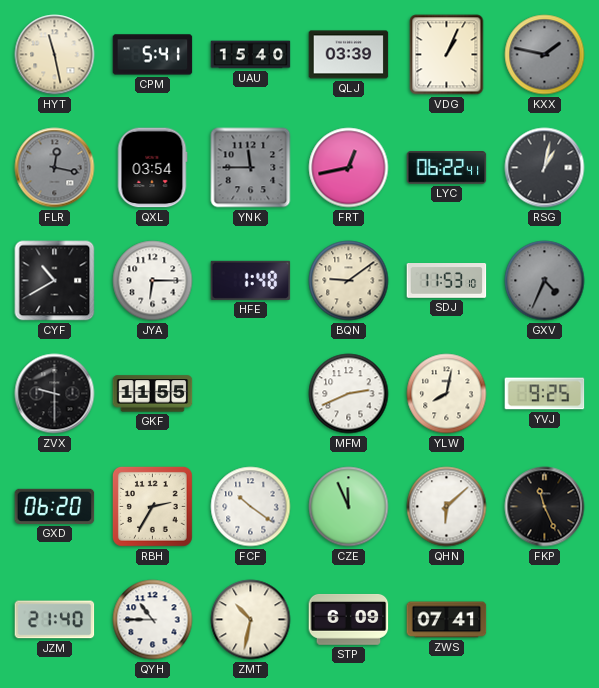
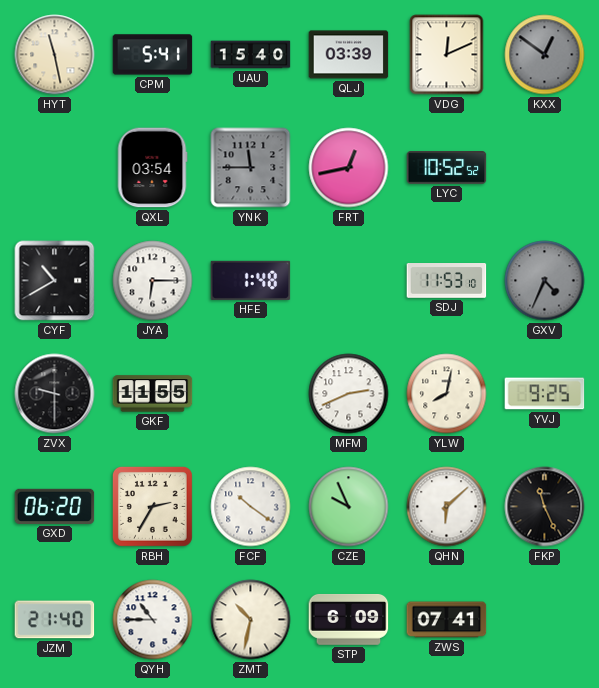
VDG: 1:04 -> 12:11 (447, 55)
KXX: 1:47 -> 12:51 (545, 55)
FLR: 12:17 -> none (55, 168)
LYC: 06:22 -> 10:52 (447, 168)
RSG: 1:02 -> none (545, 168)
BQN: 9:09 -> none (349, 281)
CZE: 11:56 -> 9:56 (349, 507)
